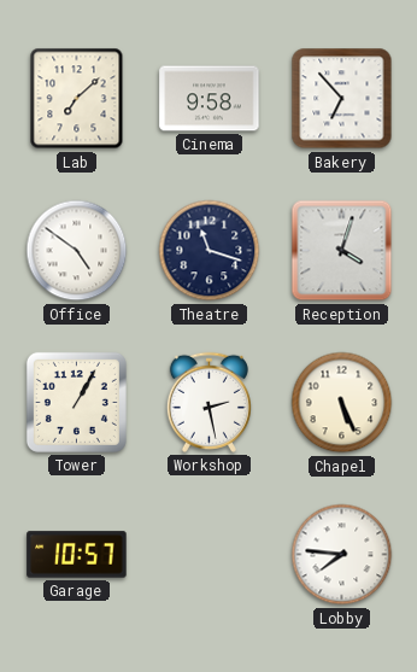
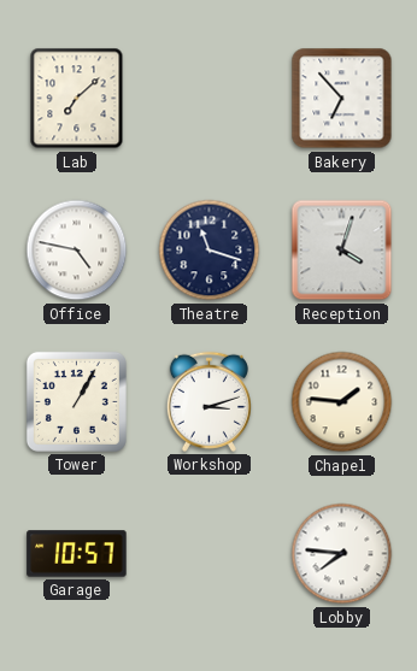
Cinema: 9:58 -> none (210, 99)
Office: 4:51 -> 4:47 (77, 251)
Workshop: 2:28 -> 3:12 (208, 401)
Chapel: 5:26 -> 1:46 (342, 402)
